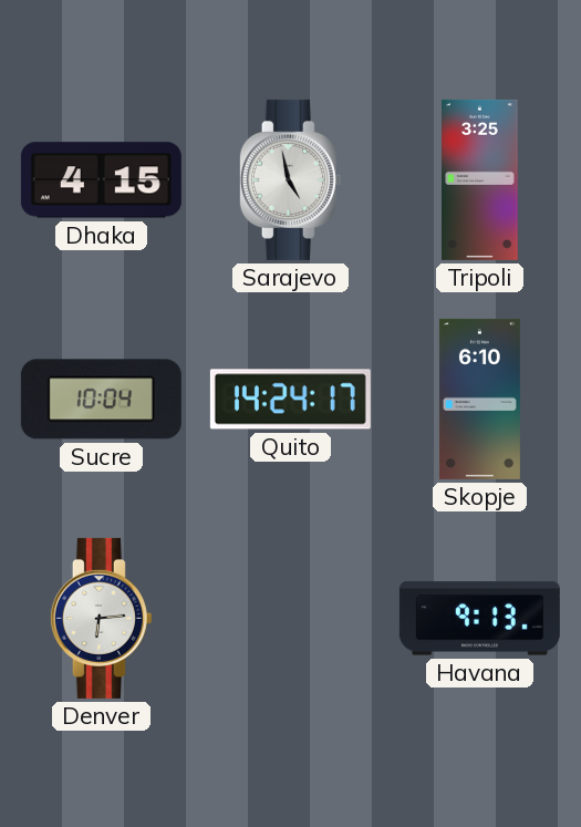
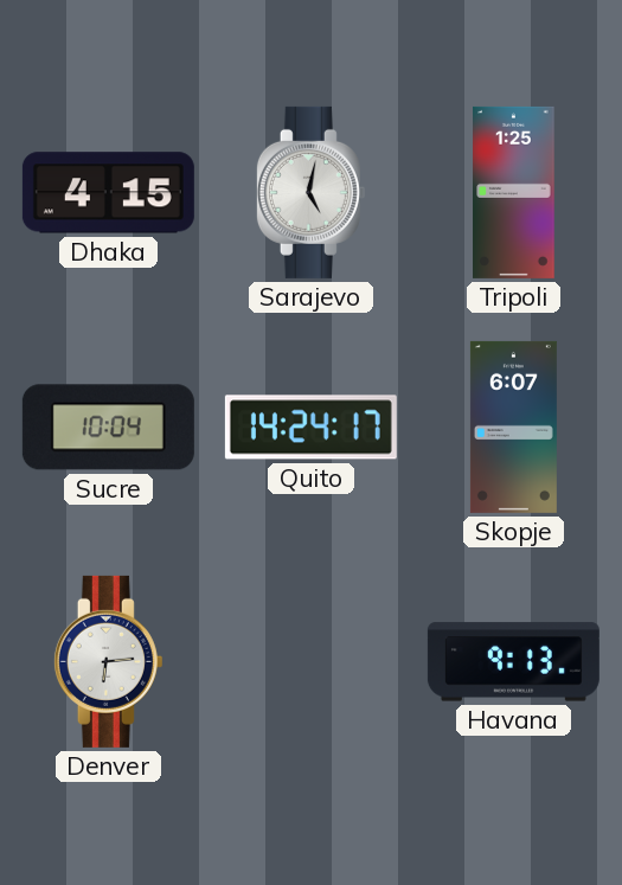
Sarajevo: 4:58 -> 5:02 (310, 192)
Tripoli: 3:25 -> 1:25 (514, 192)
Skopje: 6:10 -> 6:07 (513, 427)
